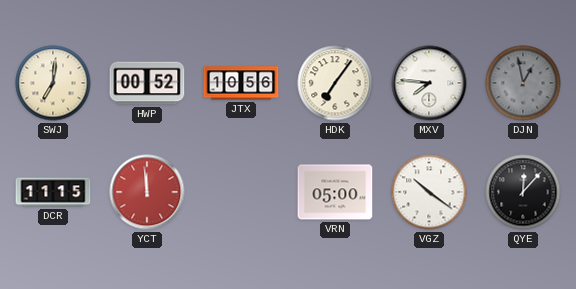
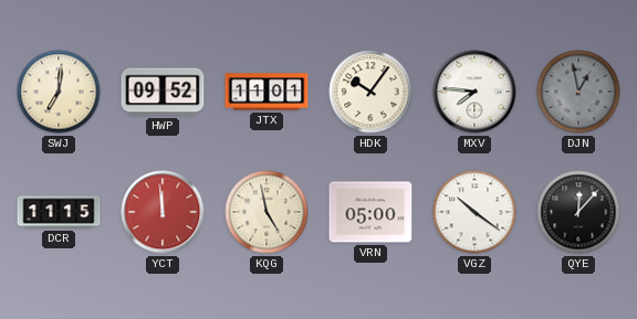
HWP: 00:52 -> 09:52 (163, 92)
JTX: 10:56 -> 11:01 (267, 92)
HDK: 7:06 -> 10:06 (370, 92)
KQG: none -> 4:58 (267, 212)
